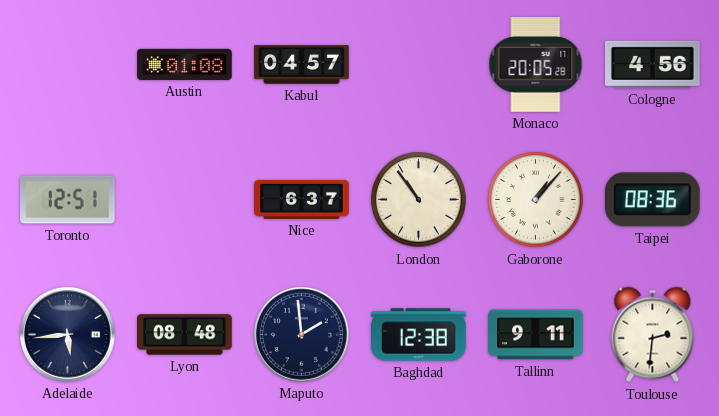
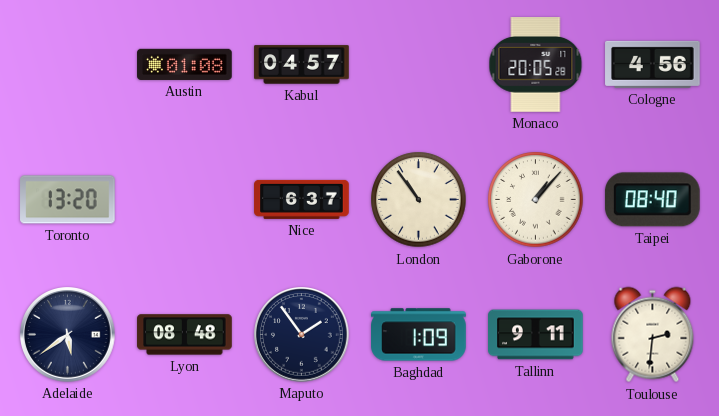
Toronto: 12:51 -> 13:20 (68, 200)
Taipei: 08:36 -> 08:40 (652, 200)
Adelaide: 5:44 -> 5:39 (68, 335)
Maputo: 1:59 -> 1:54 (302, 335)
Baghdad: 12:38 -> 1:09 (419, 335)
